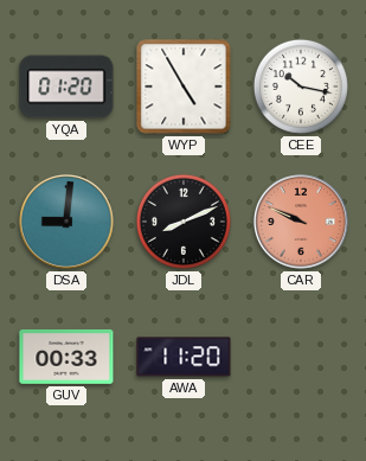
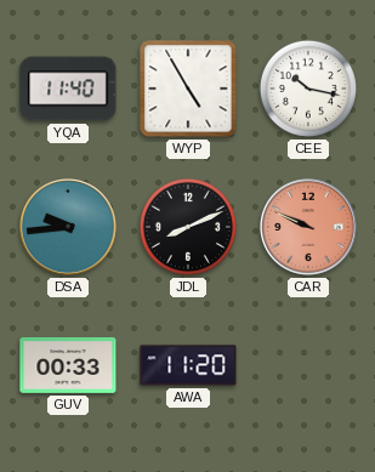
YQA: 01:20 -> 11:40 (68, 89)
DSA: 9:01 -> 9:44 (69, 228)
